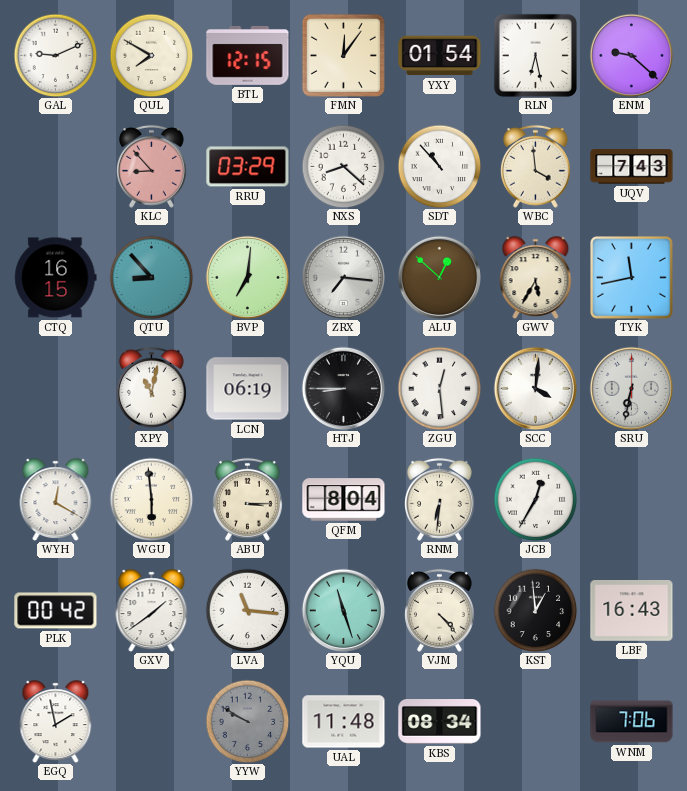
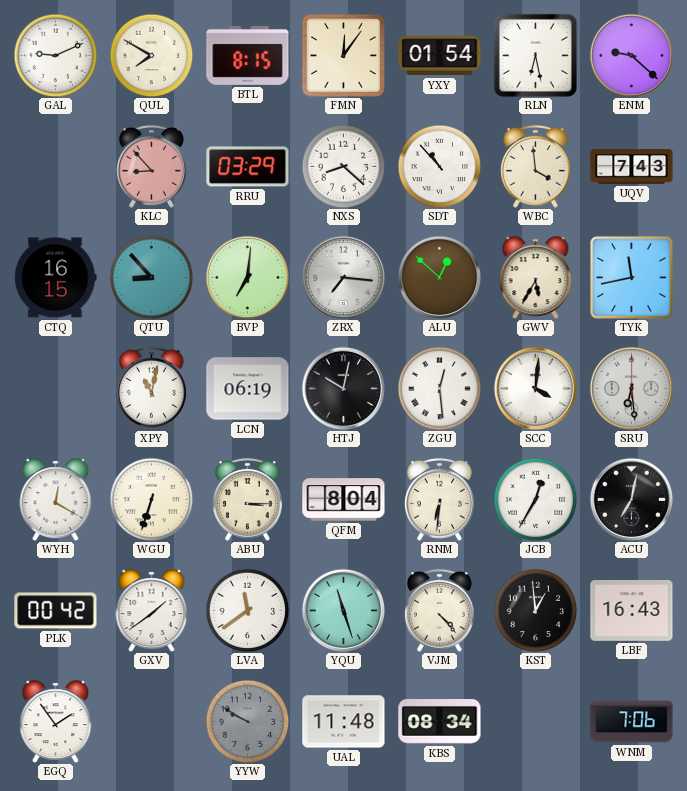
BTL: 12:15 -> 8:15 (248, 55)
HTJ: 8:45 -> 10:02 (343, 388)
SRU: 6:32 -> 6:29 (631, 388)
WGU: 5:59 -> 6:33 (151, 499)
ACU: none -> 7:02 (631, 499)
LVA: 11:16 -> 11:39 (247, 610)
EGQ: 1:58 -> 1:54 (56, 721)
